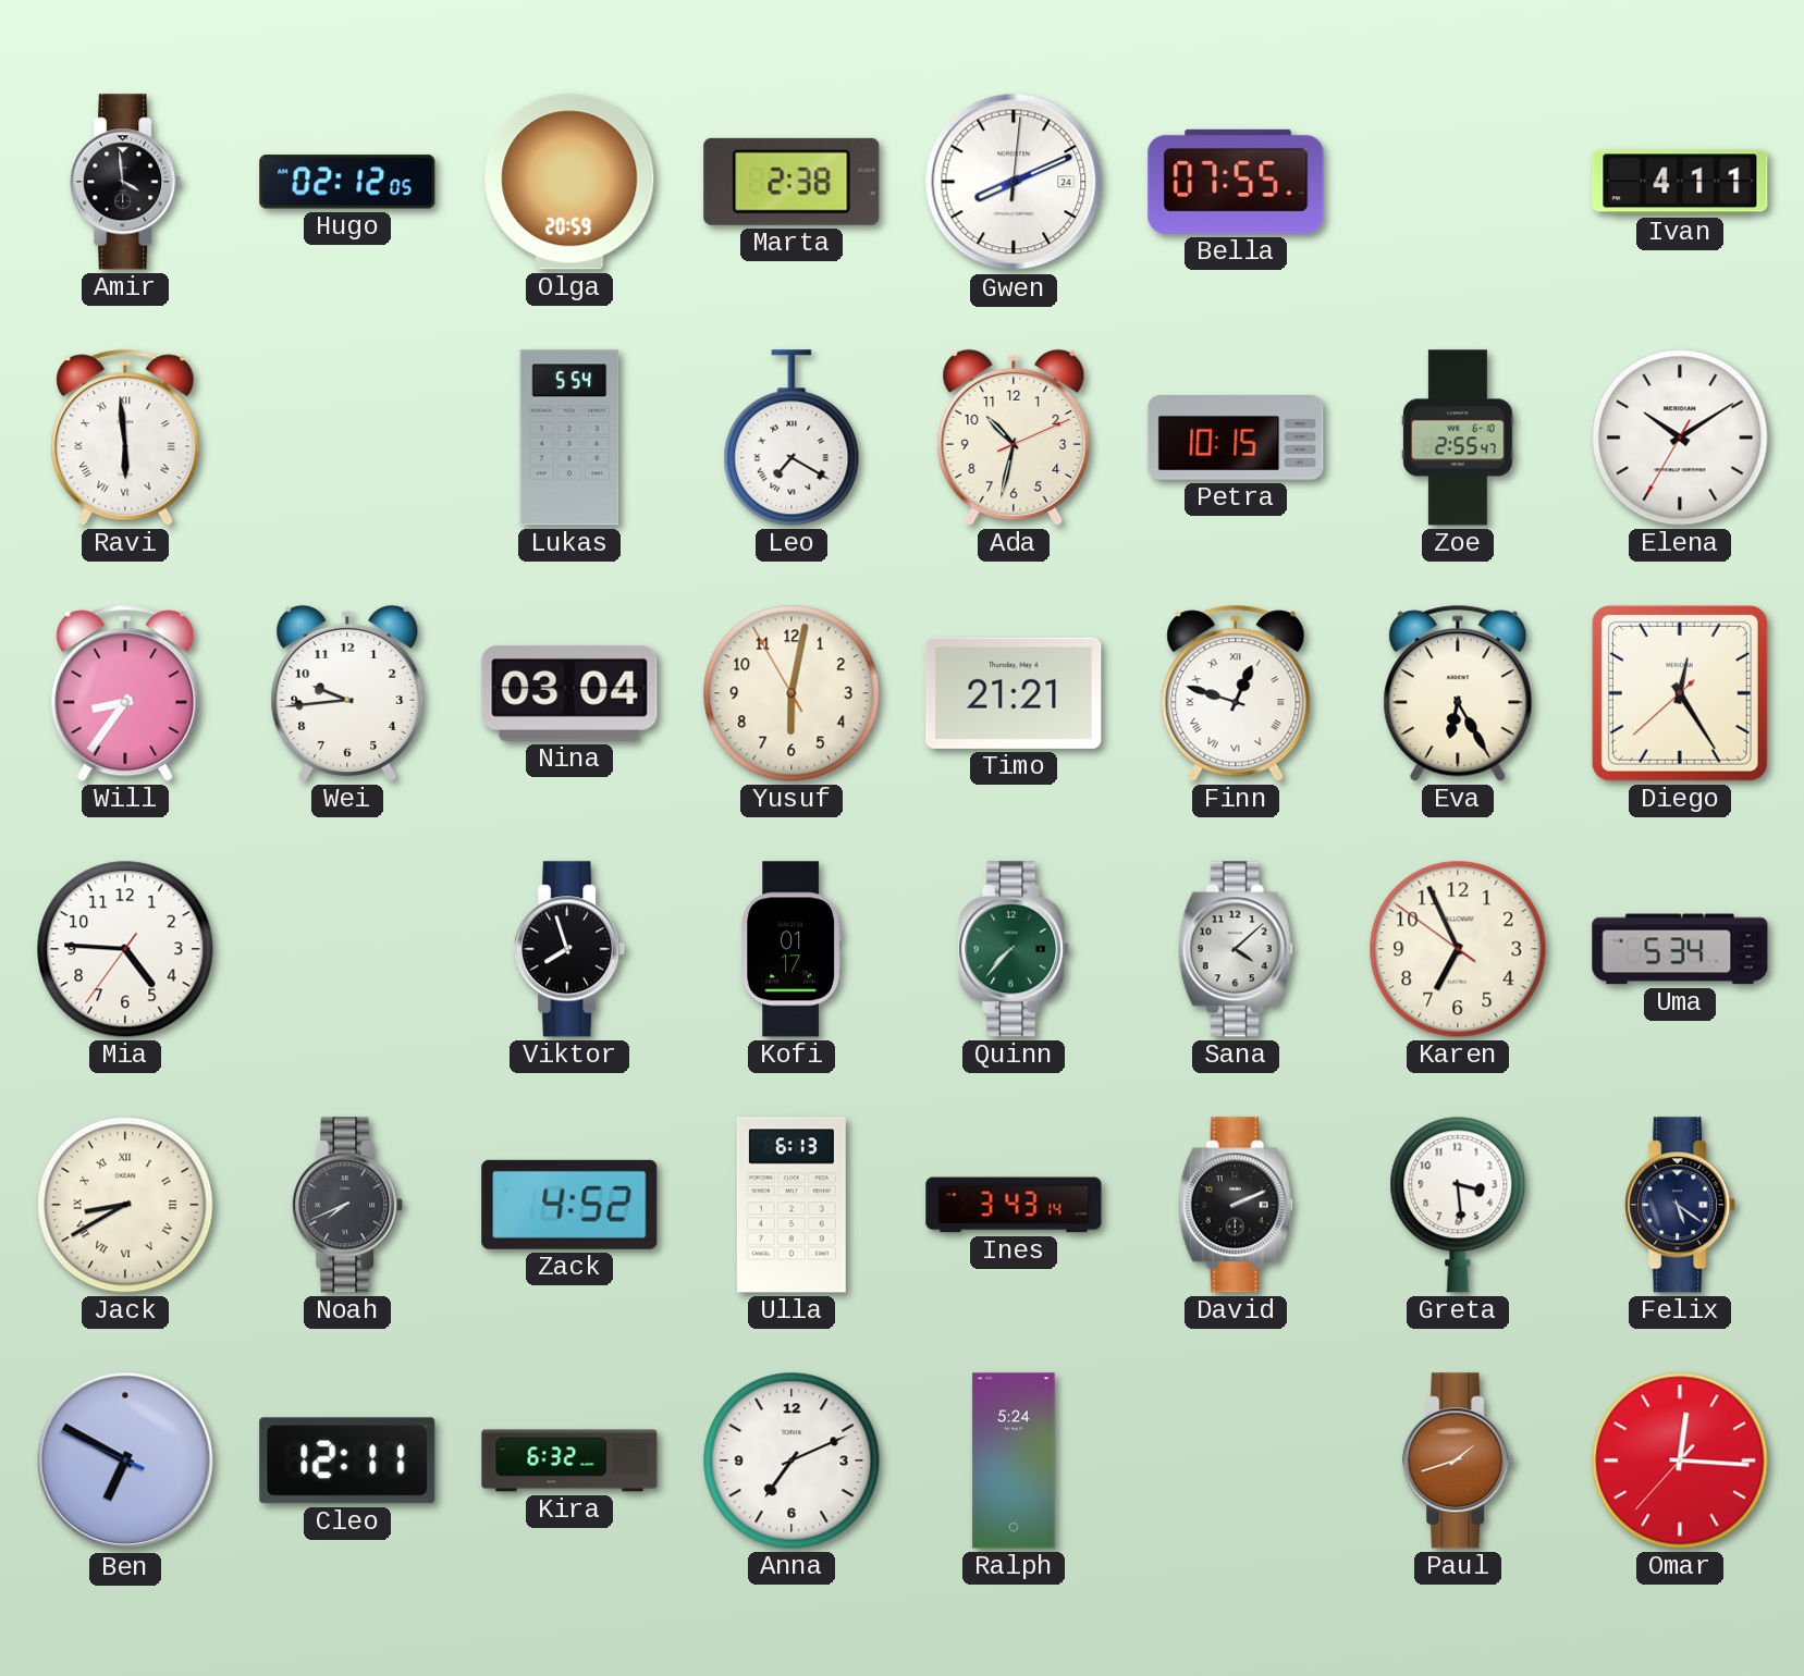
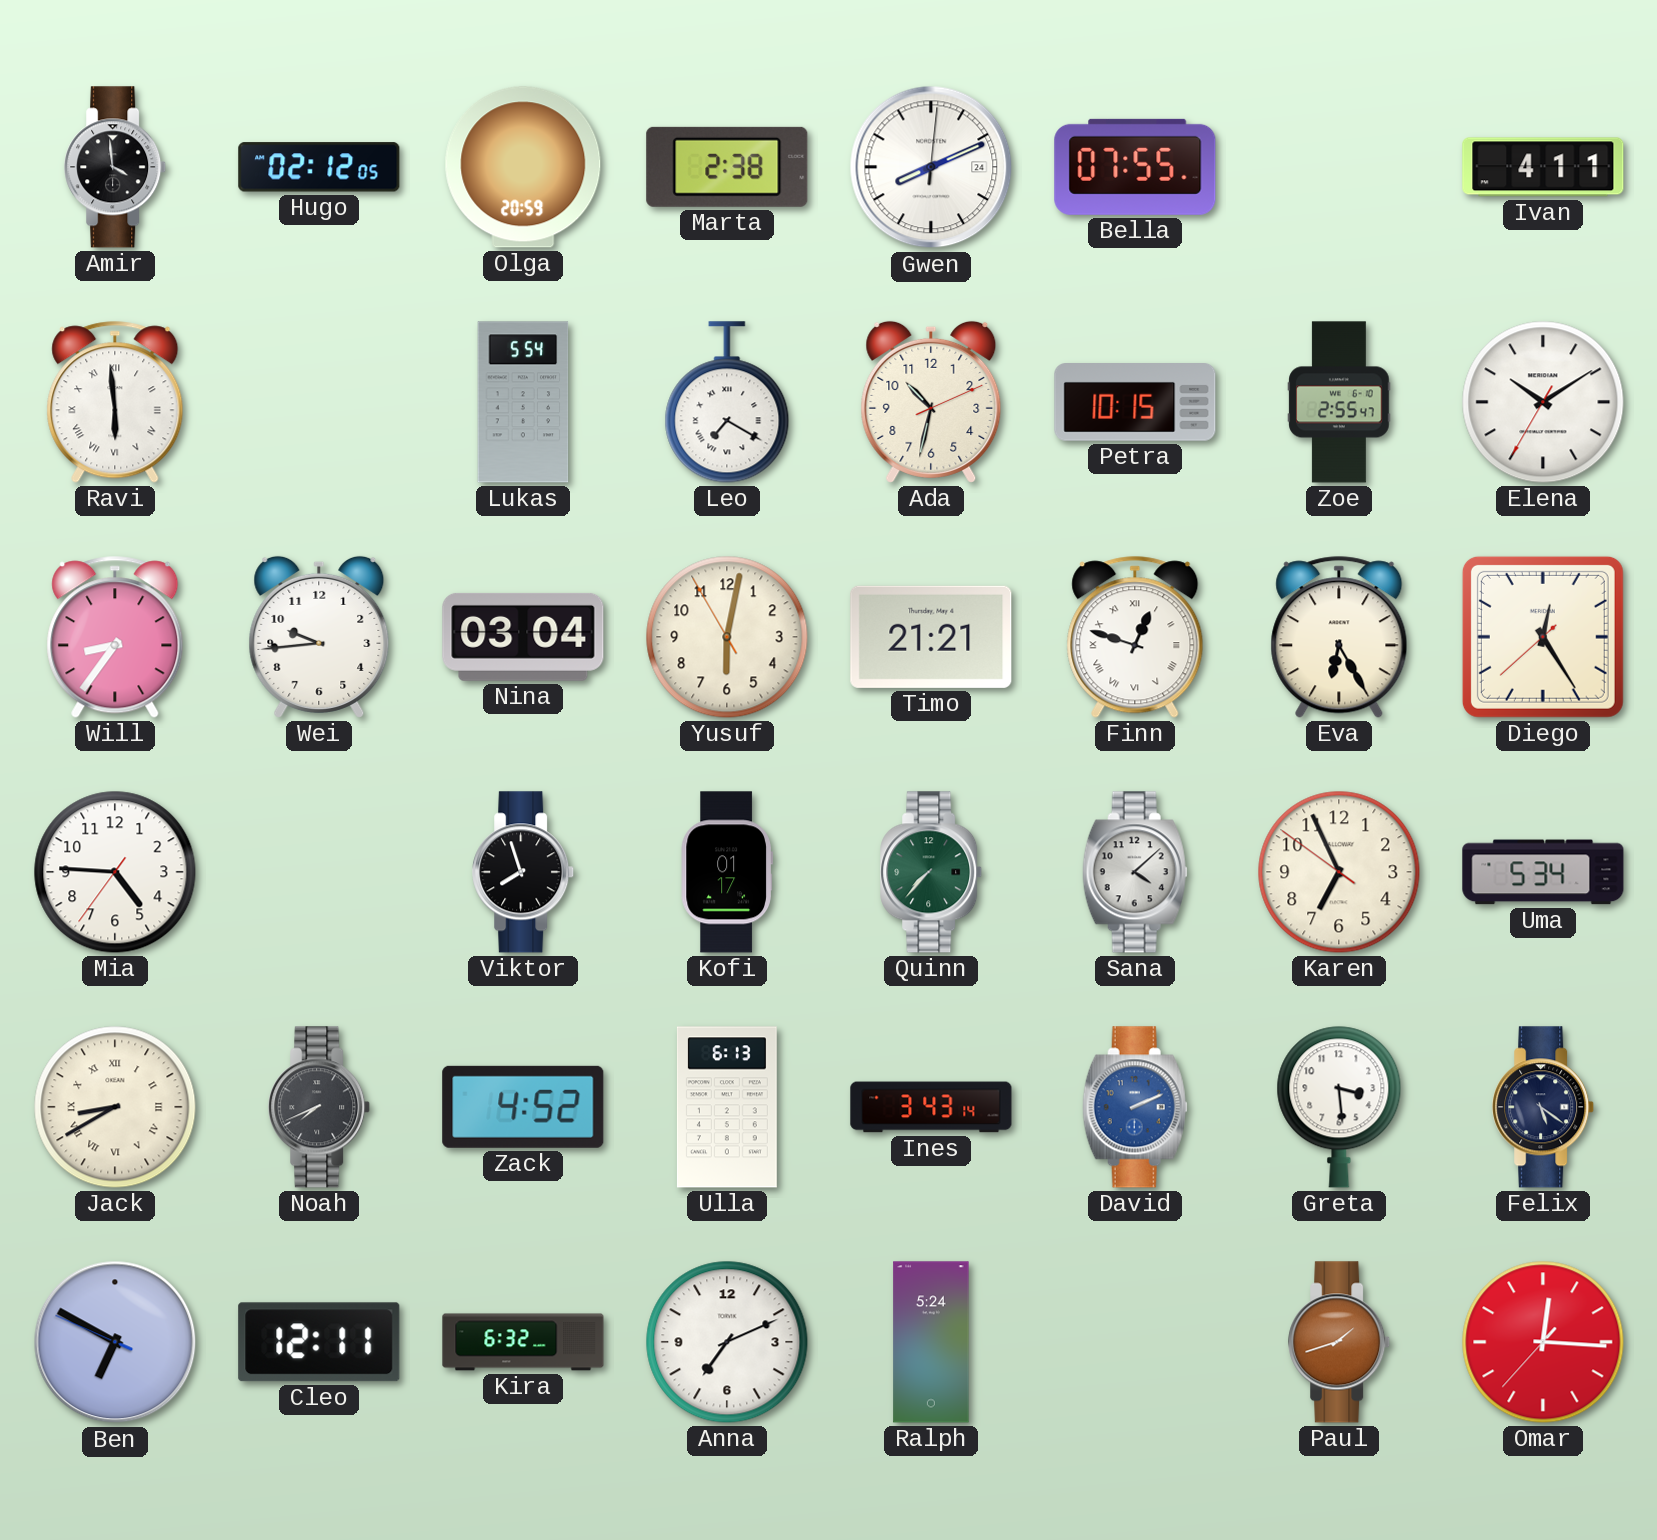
David dial: black -> blue (1135, 1107)
